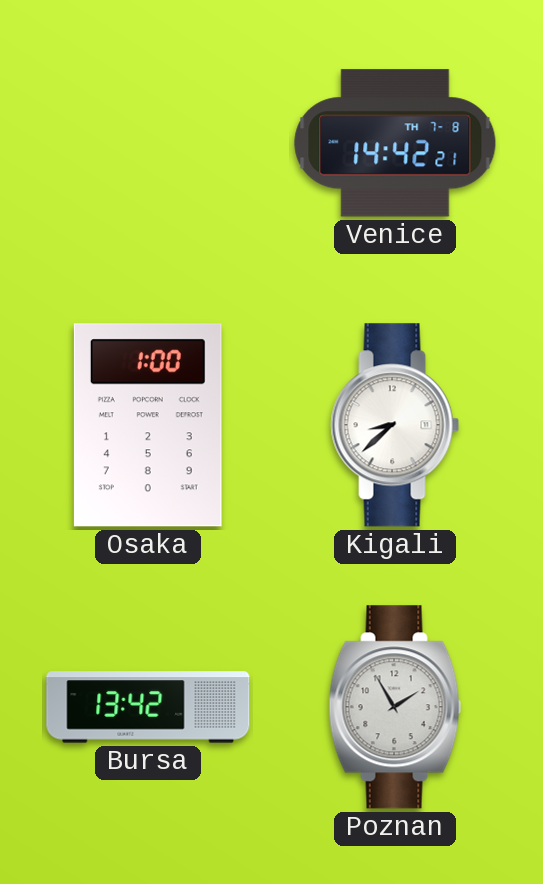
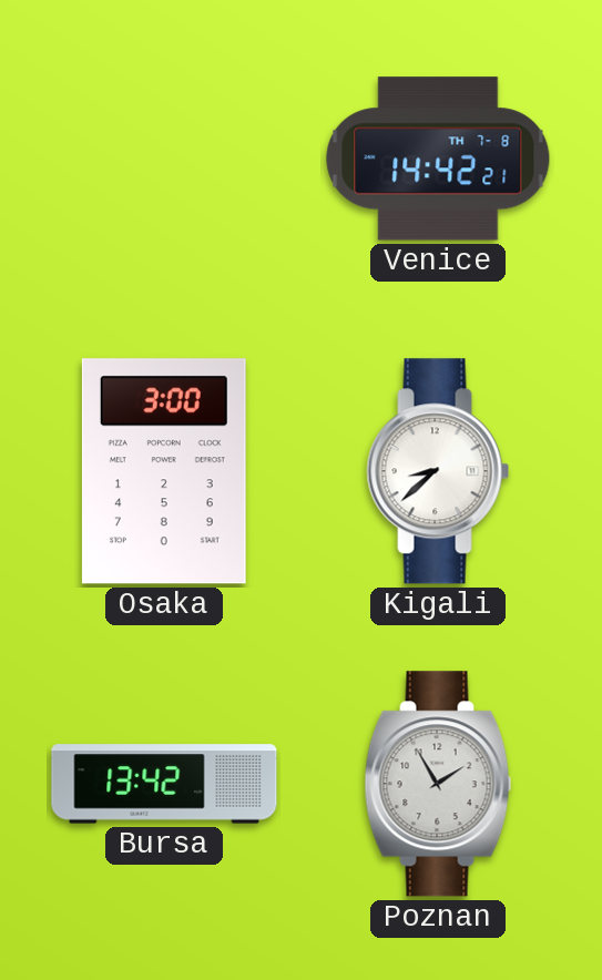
Osaka: 1:00 -> 3:00 (164, 471)
